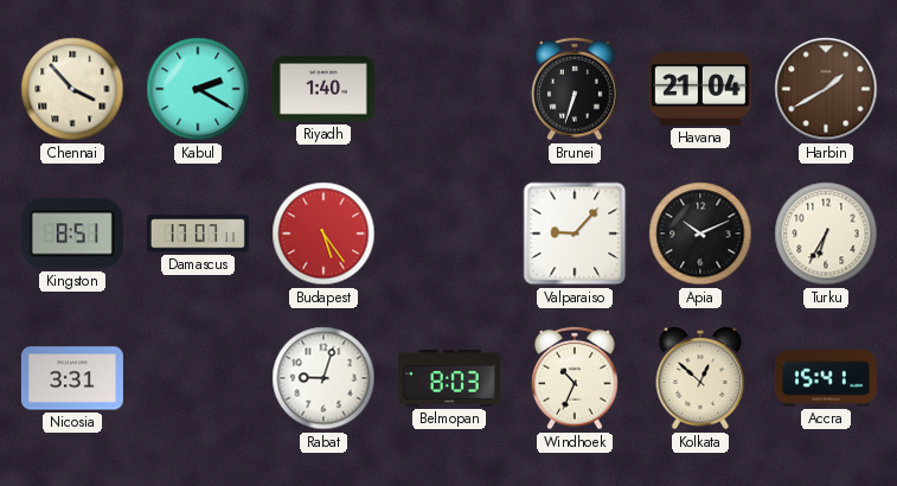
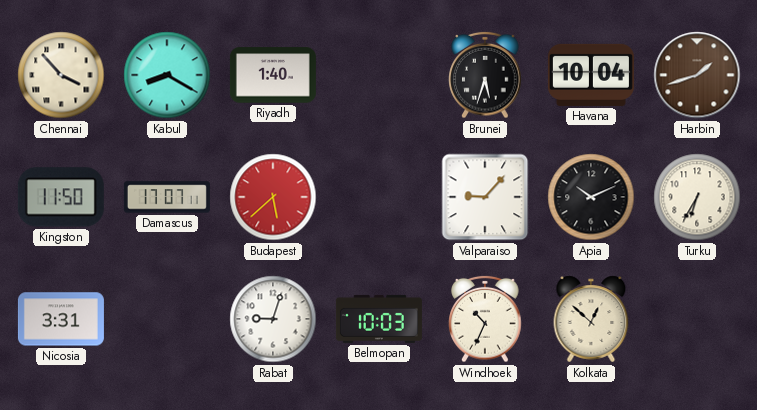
Kabul: 2:20 -> 8:20 (167, 75)
Brunei: 6:33 -> 5:33 (485, 75)
Havana: 21:04 -> 10:04 (591, 75)
Harbin: 1:40 -> 1:42 (697, 75)
Kingston: 8:51 -> 11:50 (61, 197)
Budapest: 5:24 -> 5:38 (273, 197)
Belmopan: 8:03 -> 10:03 (379, 319)
Accra: 15:41 -> none (826, 378)
